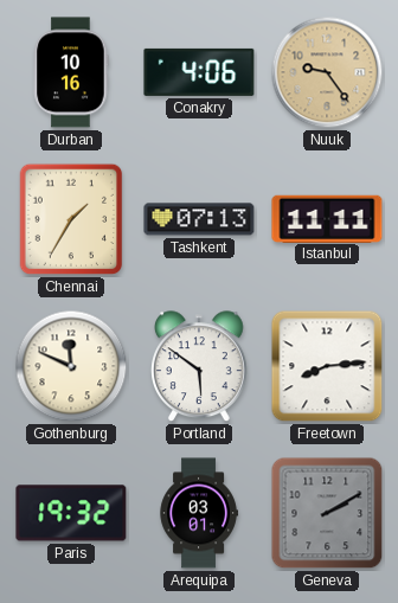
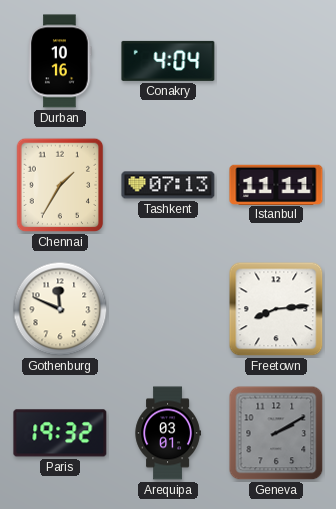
Conakry: 4:06 -> 4:04 (168, 61)
Nuuk: 9:24 -> none (327, 72)
Portland: 5:51 -> none (200, 367)
